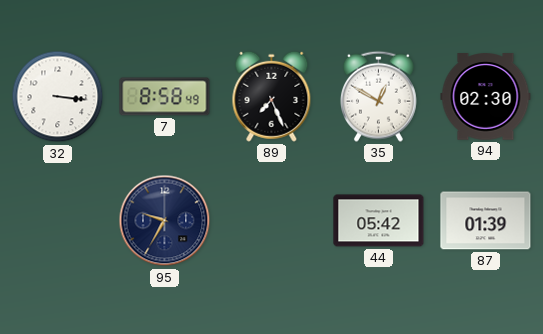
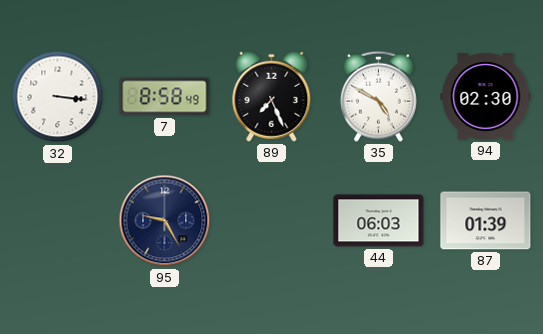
35: 12:50 -> 4:50 (378, 96)
95: 9:35 -> 9:25 (165, 221)
44: 05:42 -> 06:03 (379, 221)
